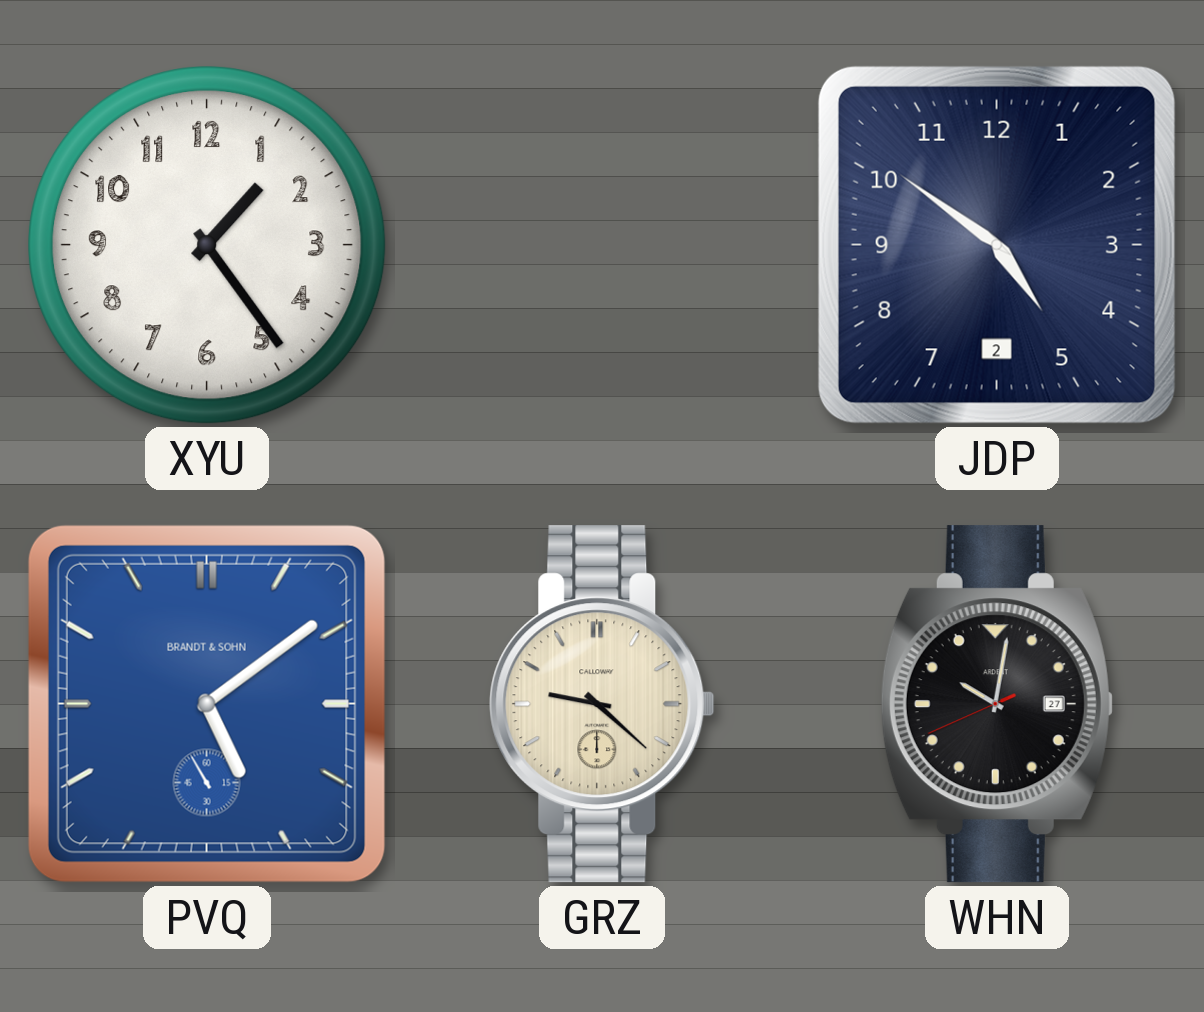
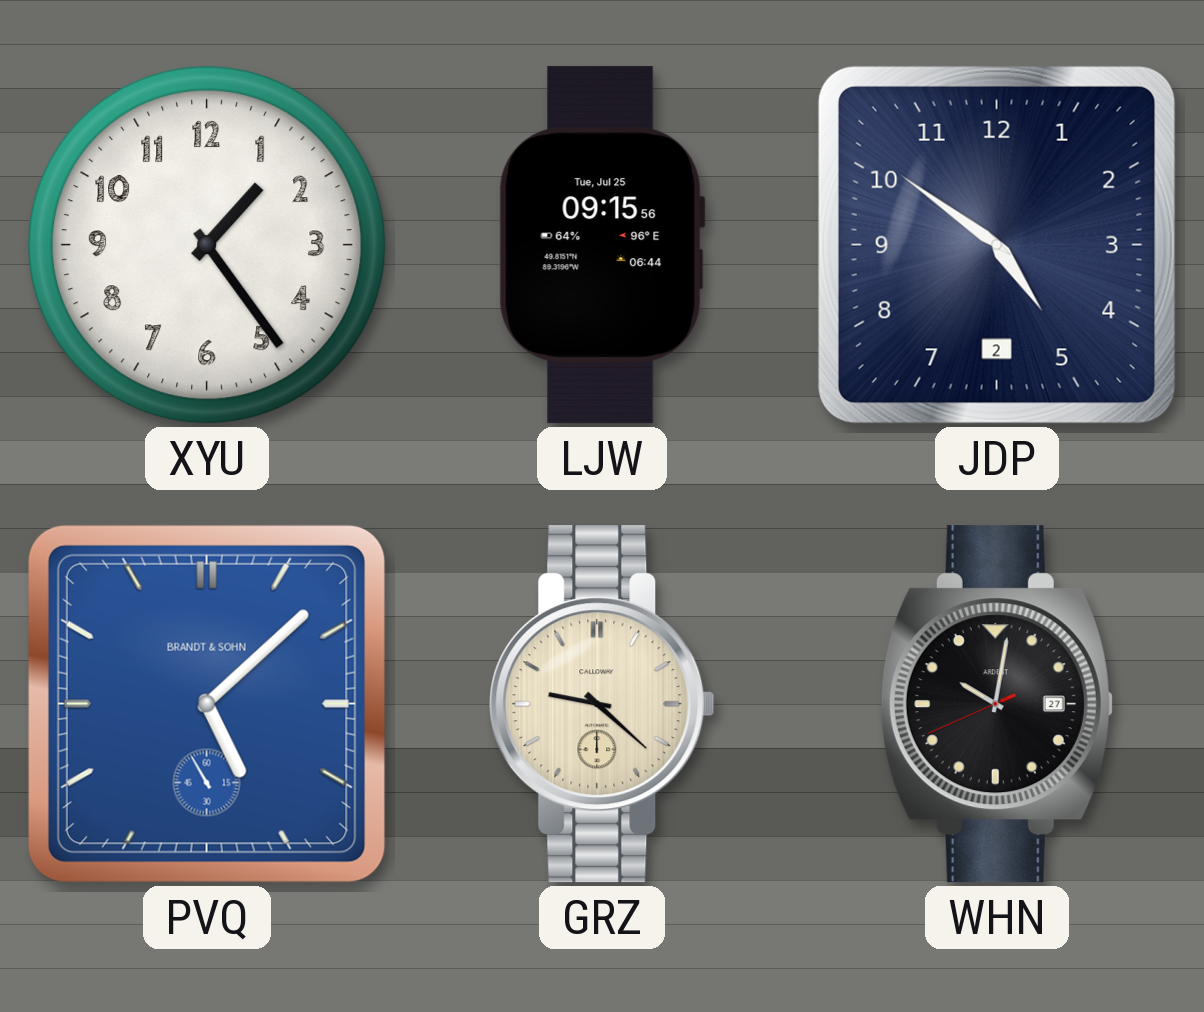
LJW: none -> 09:15 (602, 245)
PVQ: 5:08 -> 5:07 (207, 704)
